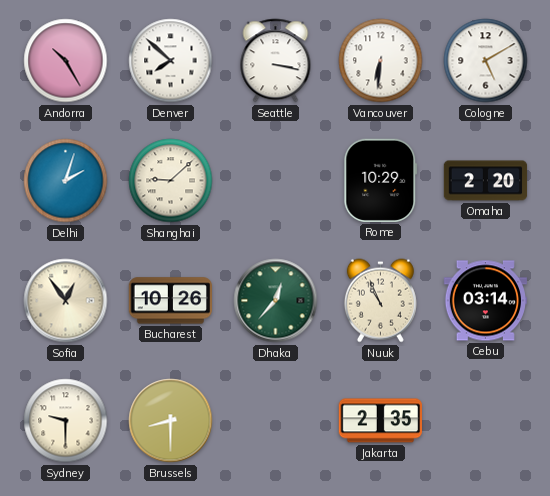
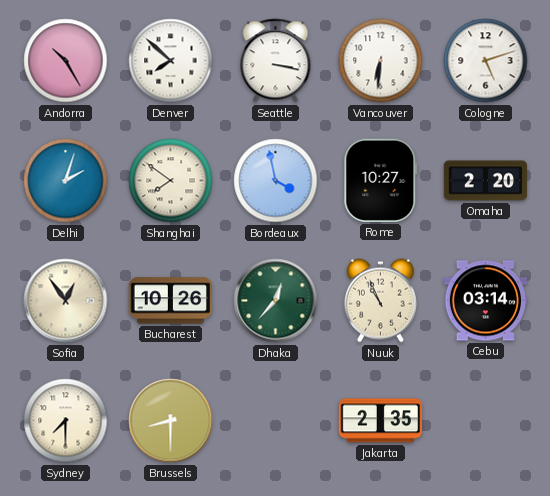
Cologne: 5:10 -> 5:12 (486, 61)
Shanghai: 9:08 -> 7:51 (171, 181)
Bordeaux: none -> 3:58 (276, 181)
Rome: 10:29 -> 10:27 (381, 180)
Sydney: 9:30 -> 7:30 (66, 421)
